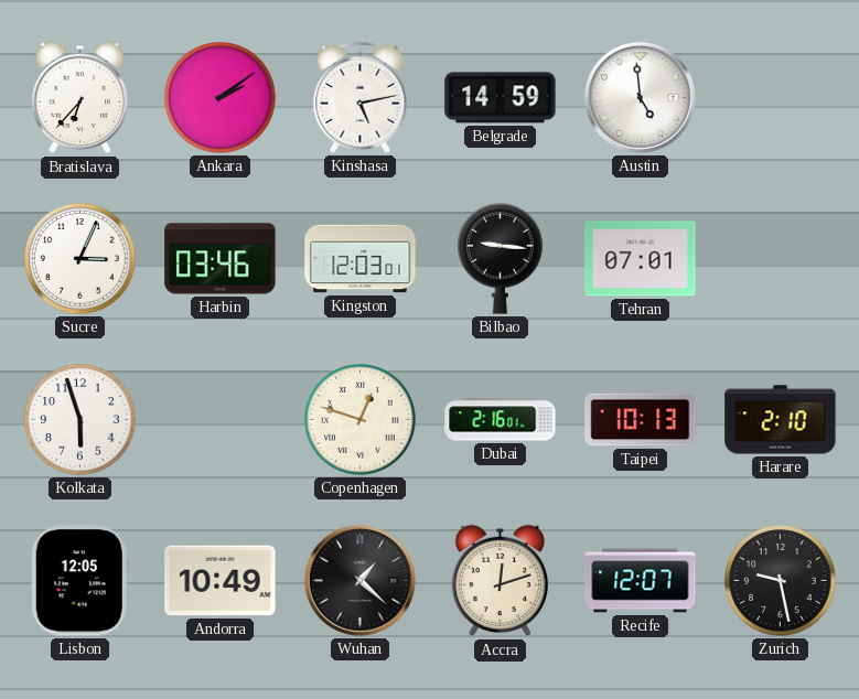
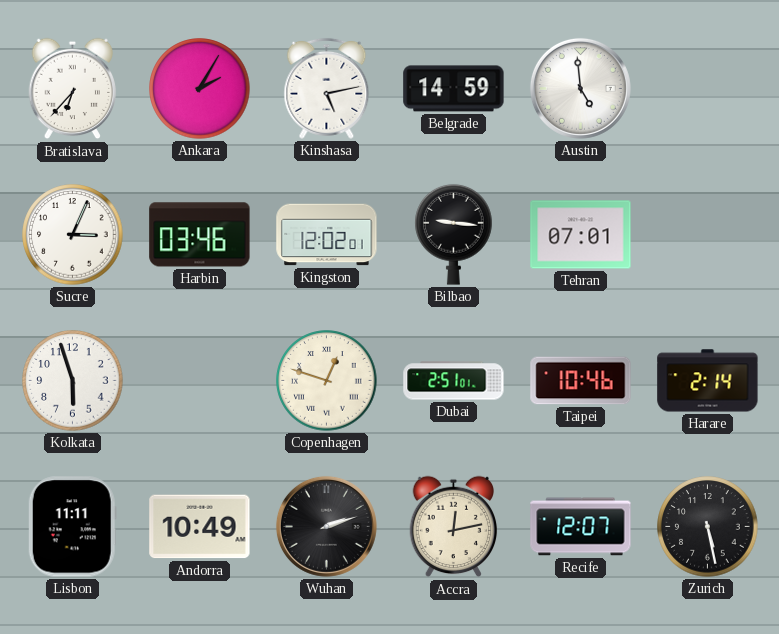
Ankara: 2:09 -> 2:05 (200, 89)
Kingston: 12:03 -> 12:02 (327, 235)
Dubai: 2:16 -> 2:51 (454, 381)
Taipei: 10:13 -> 10:46 (581, 381)
Harare: 2:10 -> 2:14 (708, 381)
Lisbon: 12:05 -> 11:11 (72, 527)
Wuhan: 1:22 -> 2:12 (326, 526)
Accra: 12:12 -> 12:13 (454, 527)
Zurich: 9:28 -> 5:28 (708, 527)
